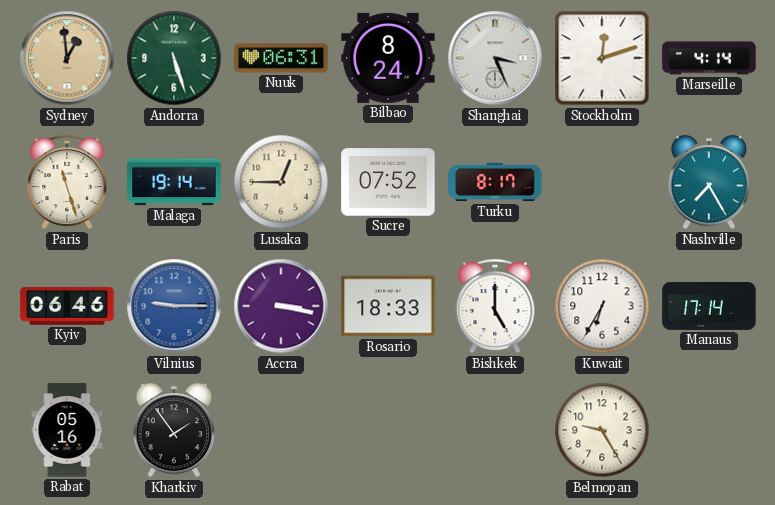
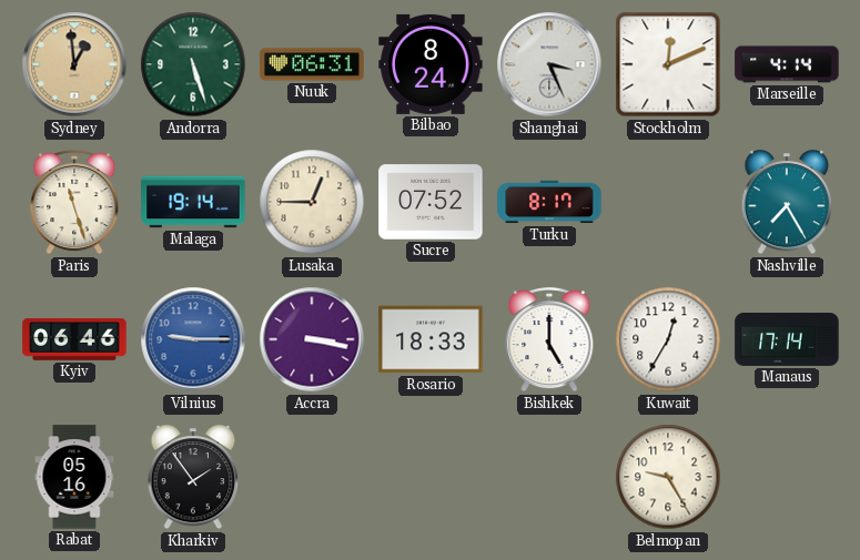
Stockholm: 12:12 -> 12:11 (668, 64)
Kuwait: 6:35 -> 12:35 (668, 339)
